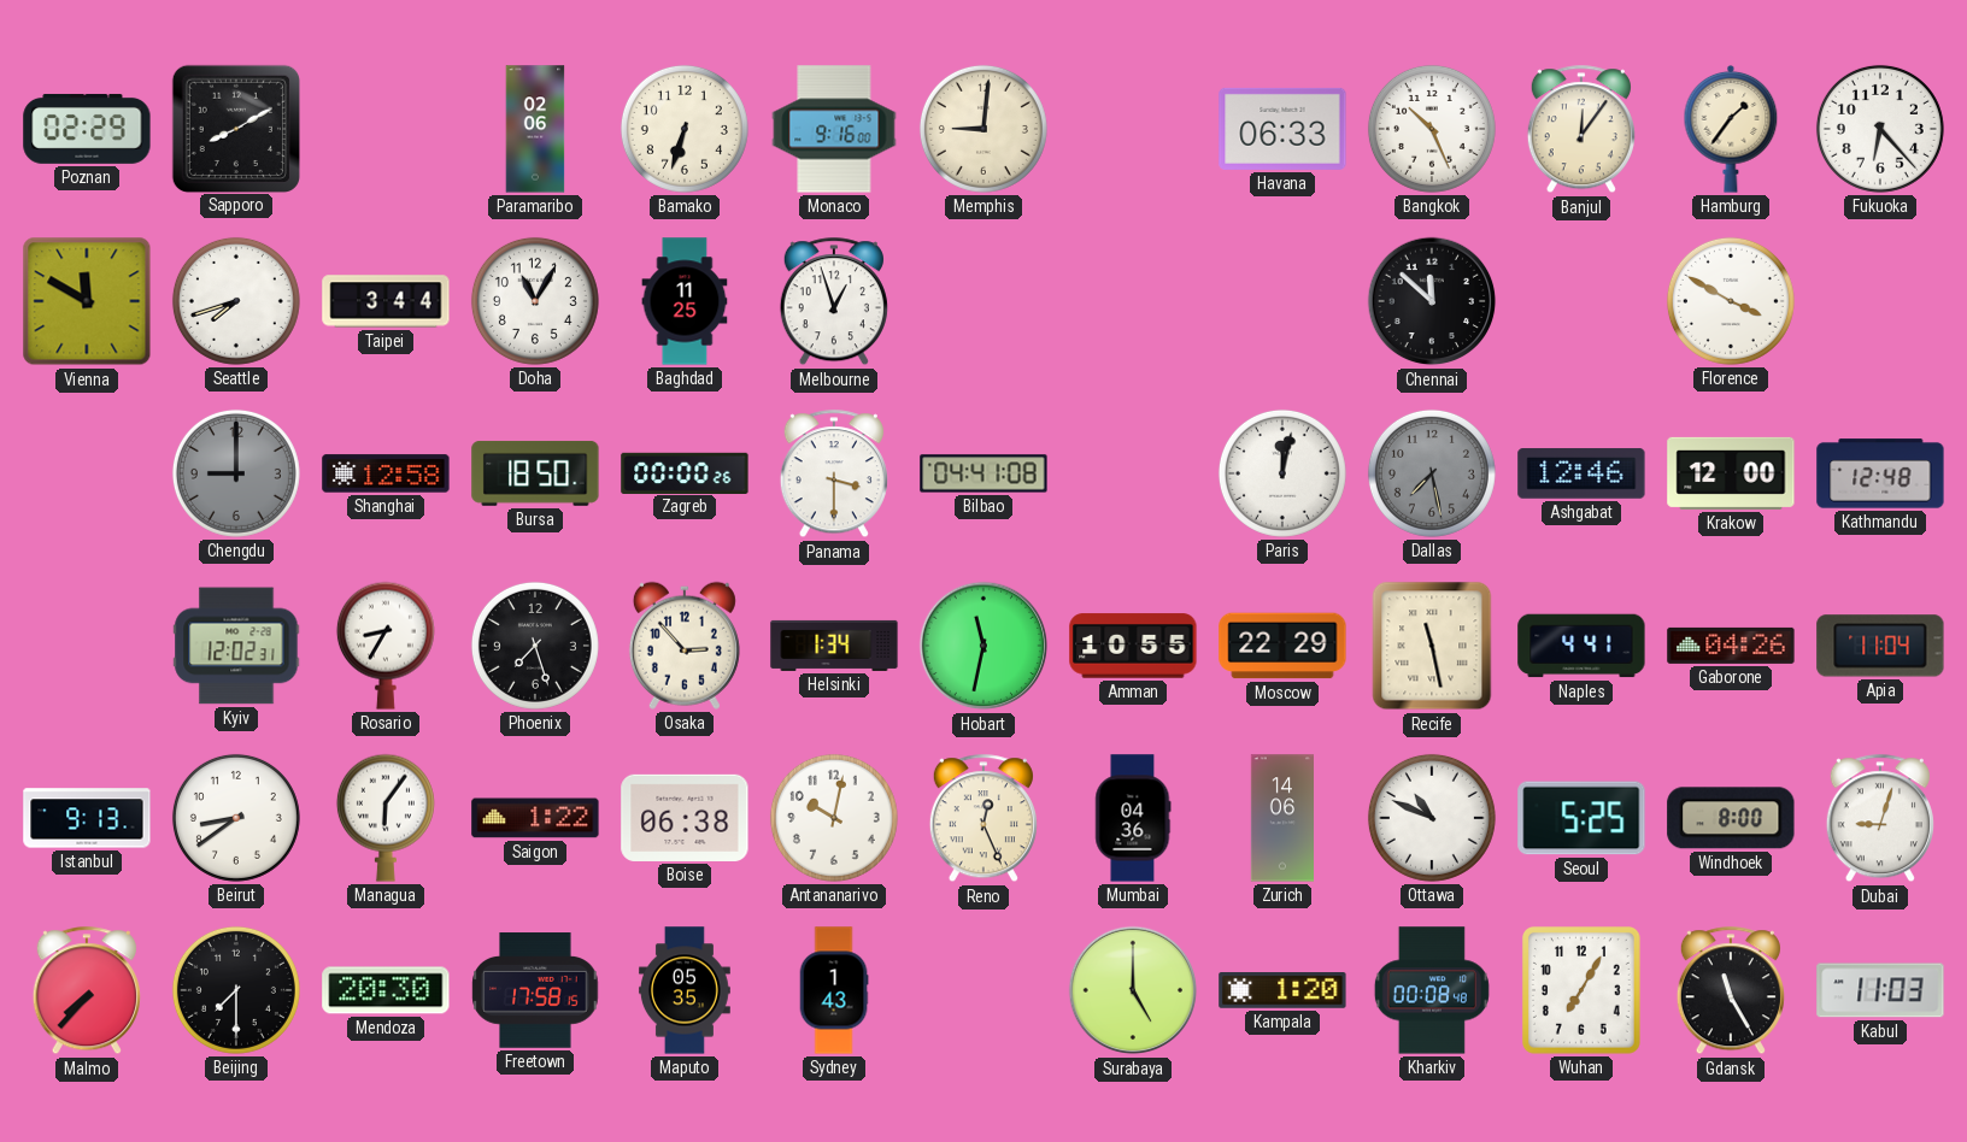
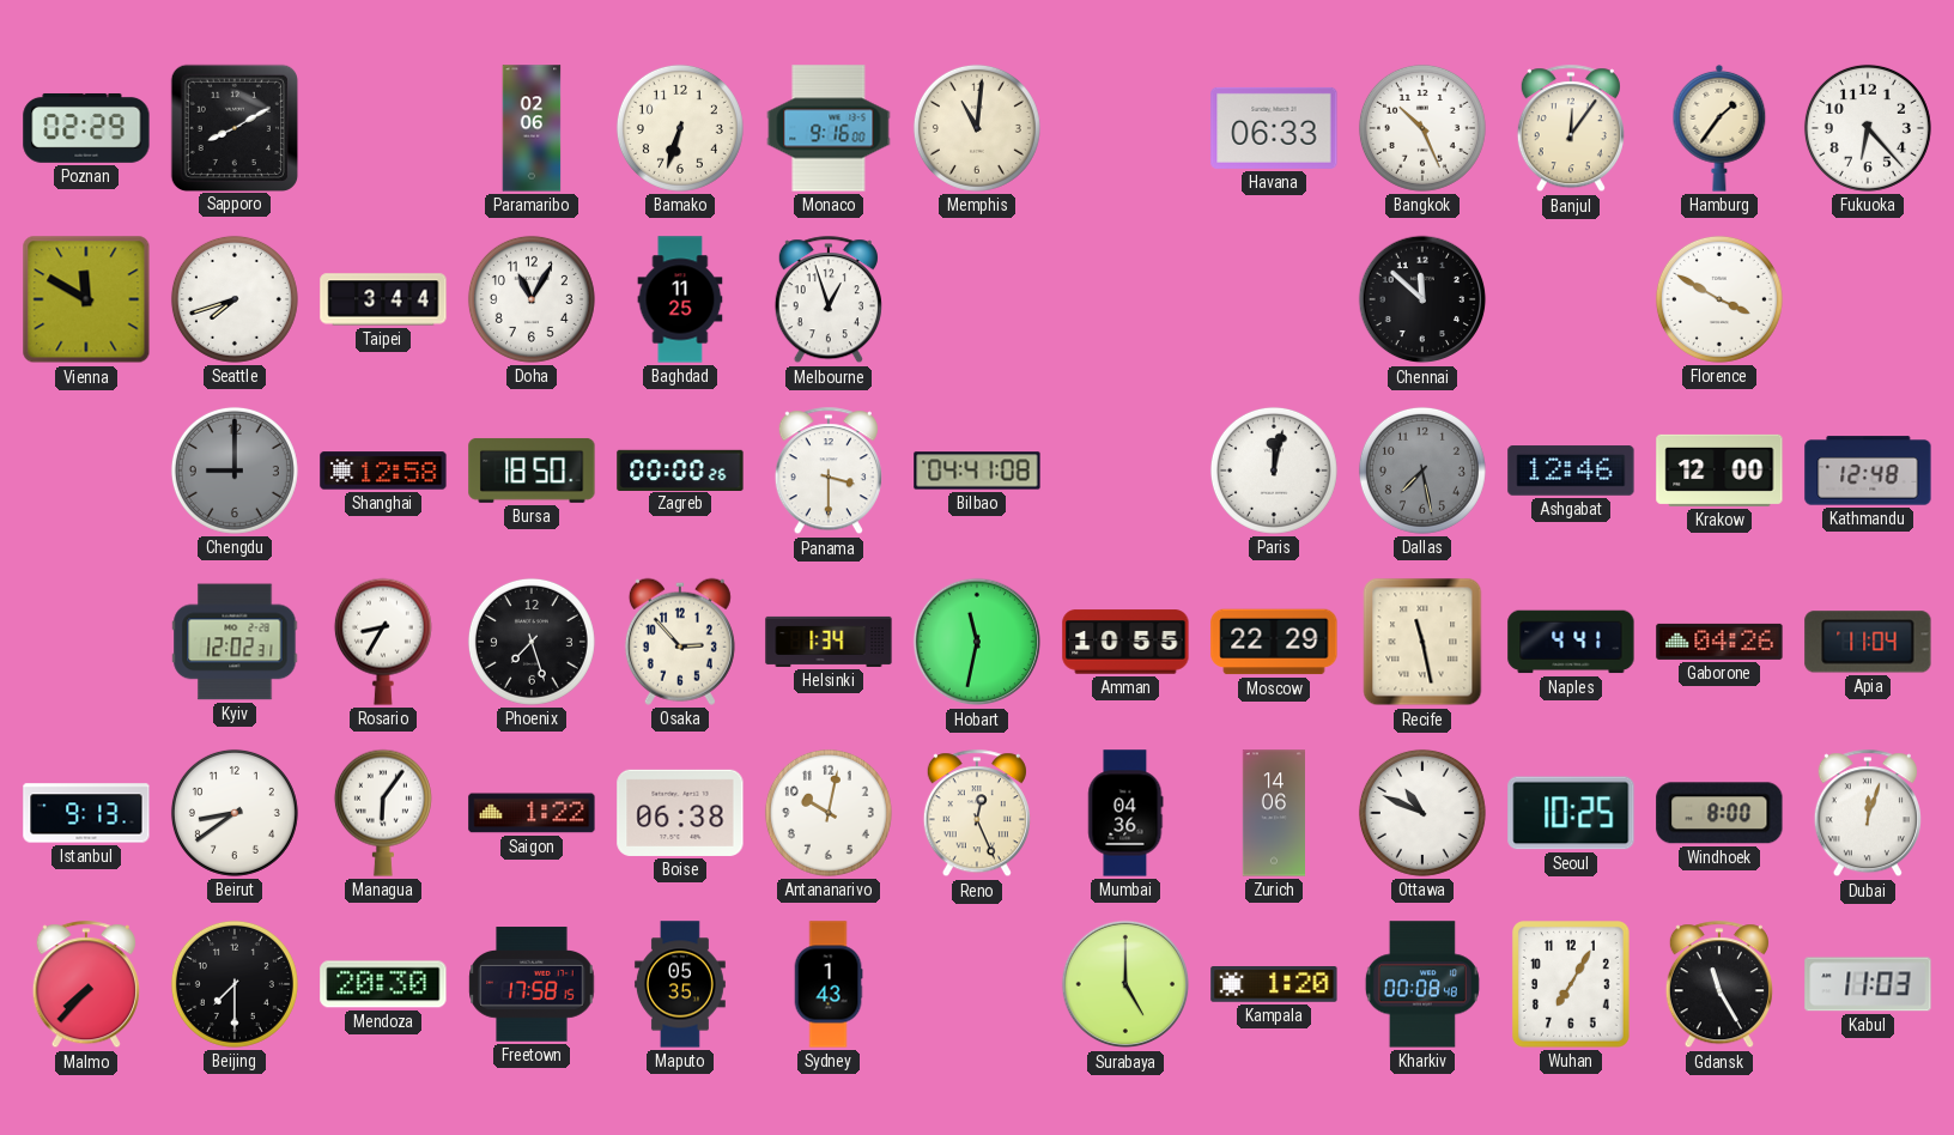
Memphis: 9:01 -> 11:01 (977, 128)
Seoul: 5:25 -> 10:25 (1571, 813)
Dubai: 9:03 -> 12:03 (1868, 814)
